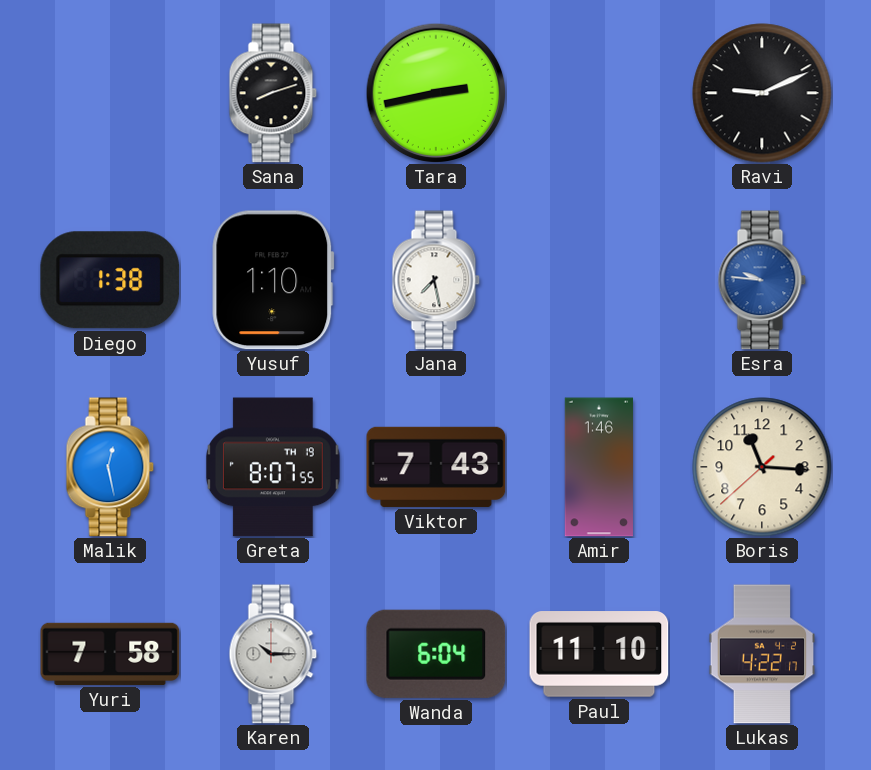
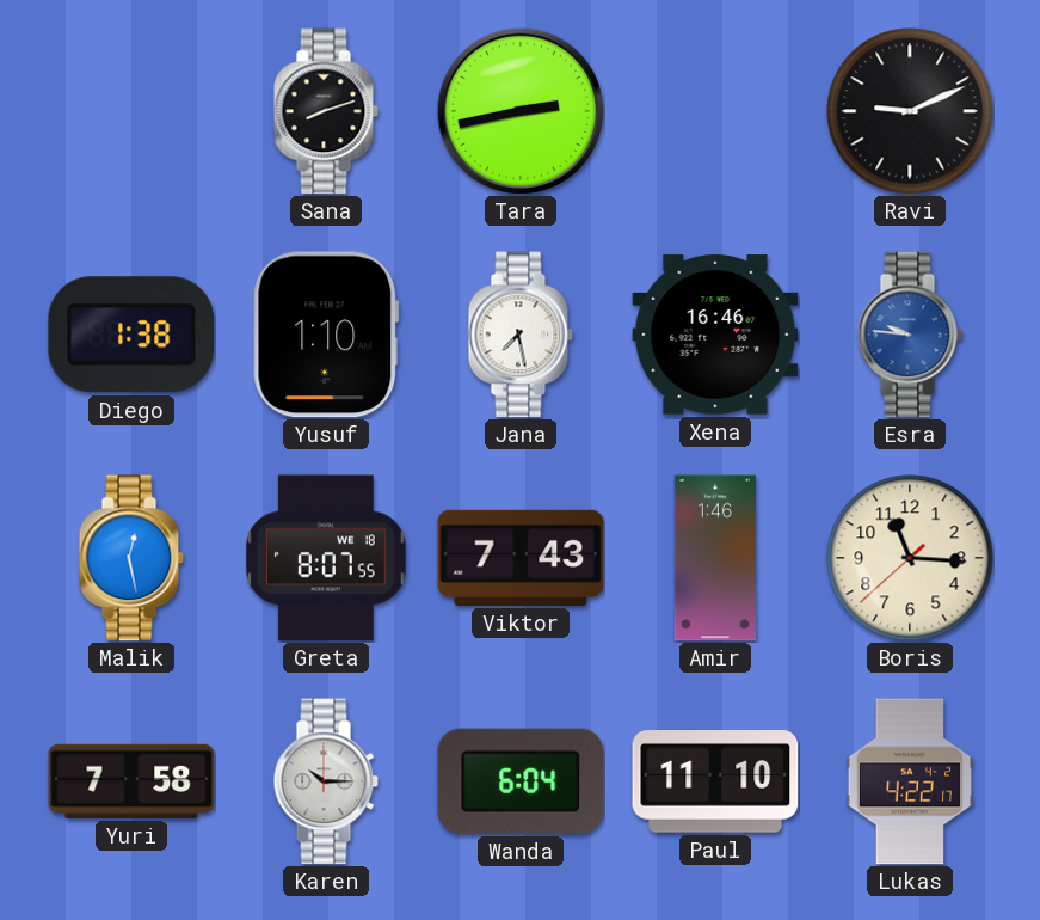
Xena: none -> 16:46 (715, 335)
Greta date: TH 19 -> WE 18 (326, 558)
